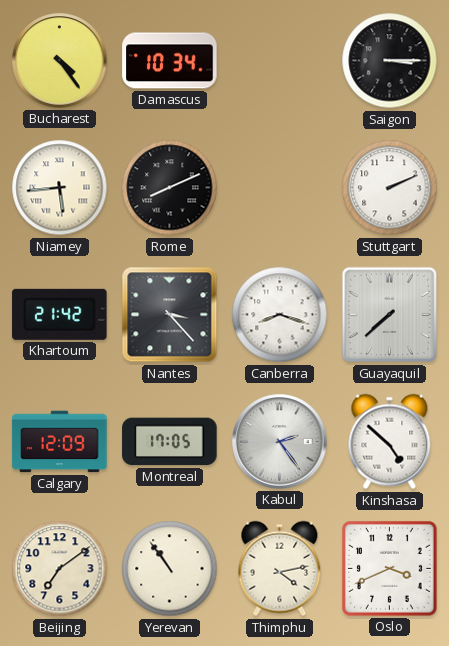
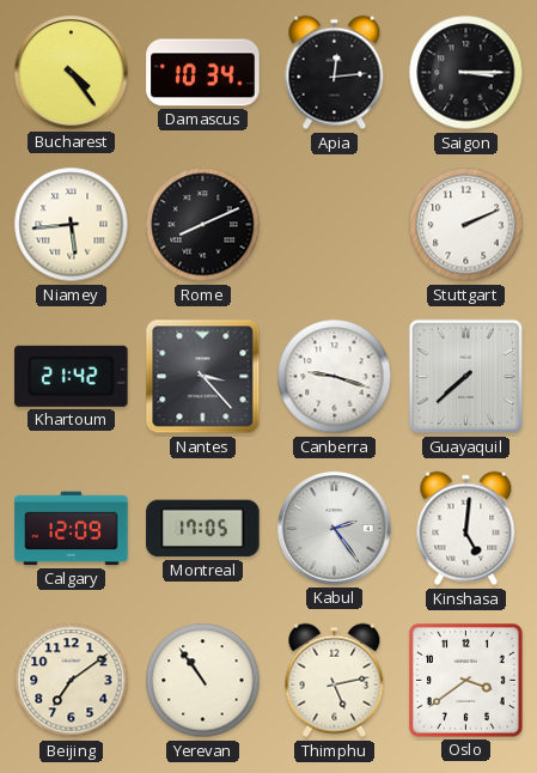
Apia: none -> 12:14 (335, 73)
Canberra: 8:18 -> 9:18 (335, 377)
Kinshasa: 4:52 -> 5:01 (466, 529)
Thimphu: 4:13 -> 5:13 (335, 681)
Oslo: 3:41 -> 3:39 (465, 680)
